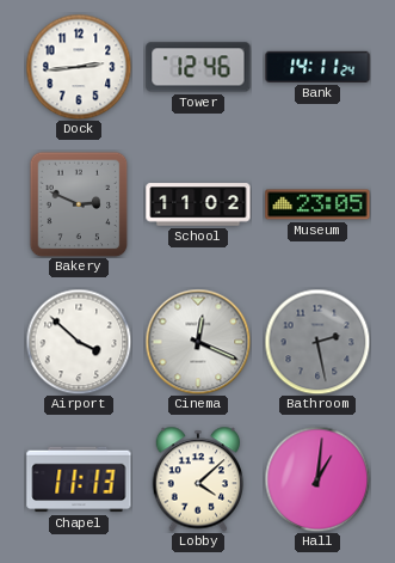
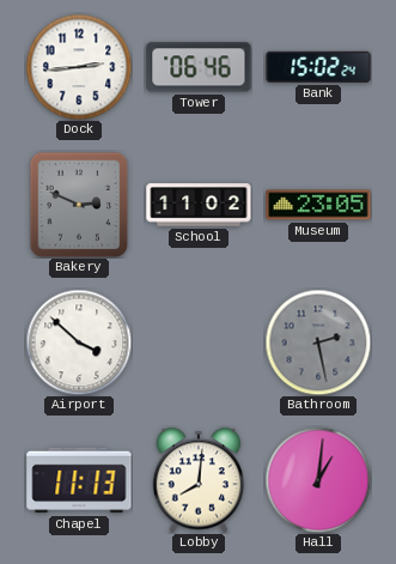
Tower: 12:46 -> 06:46 (199, 67)
Bank: 14:11 -> 15:02 (318, 67)
Cinema: 12:19 -> none (198, 342)
Lobby: 4:08 -> 8:01 (199, 480)
